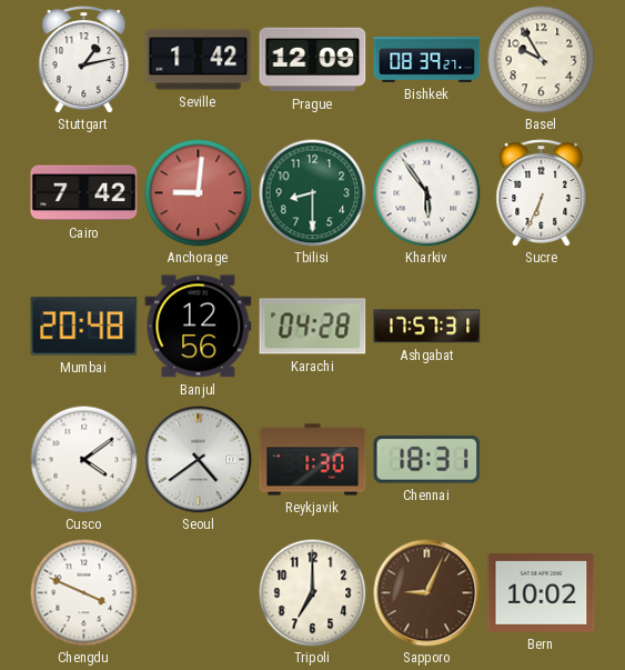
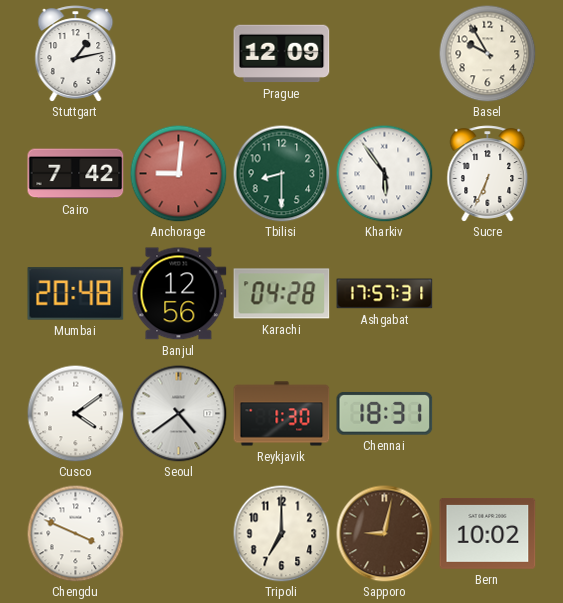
Seville: 1:42 -> none (199, 60)
Bishkek: 08:39 -> none (427, 60)
Sapporo: 9:04 -> 9:02 (385, 534)
